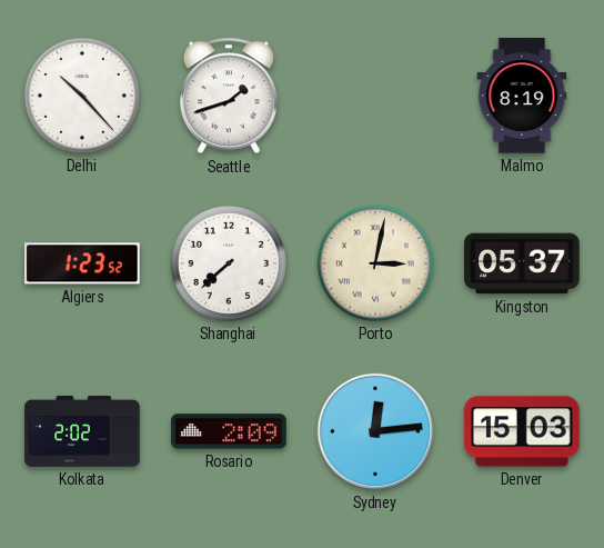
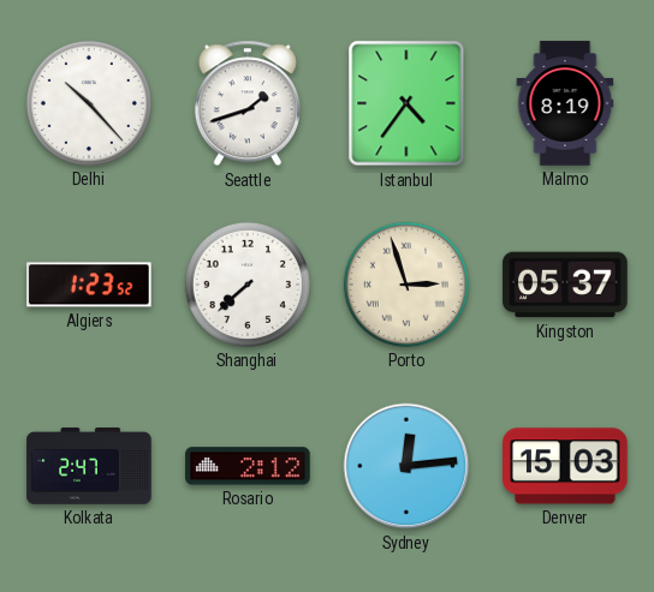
Istanbul: none -> 4:36 (406, 103)
Porto: 3:02 -> 2:57 (406, 285)
Kolkata: 2:02 -> 2:47 (89, 466)
Rosario: 2:09 -> 2:12 (248, 466)
